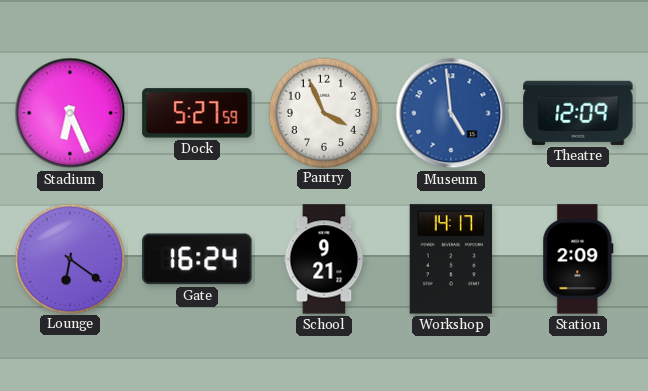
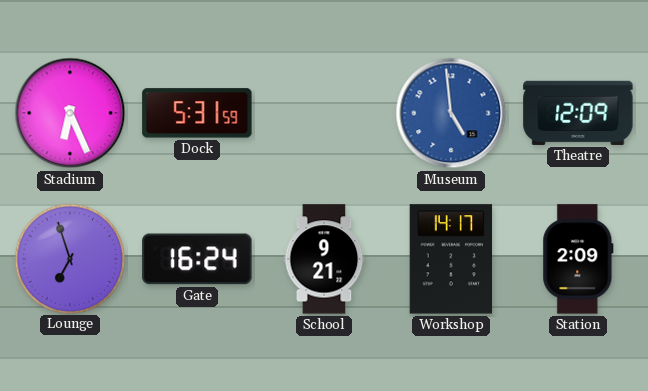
Dock: 5:27 -> 5:31 (197, 113)
Pantry: 3:56 -> none (323, 112)
Lounge: 6:21 -> 6:57 (69, 258)
